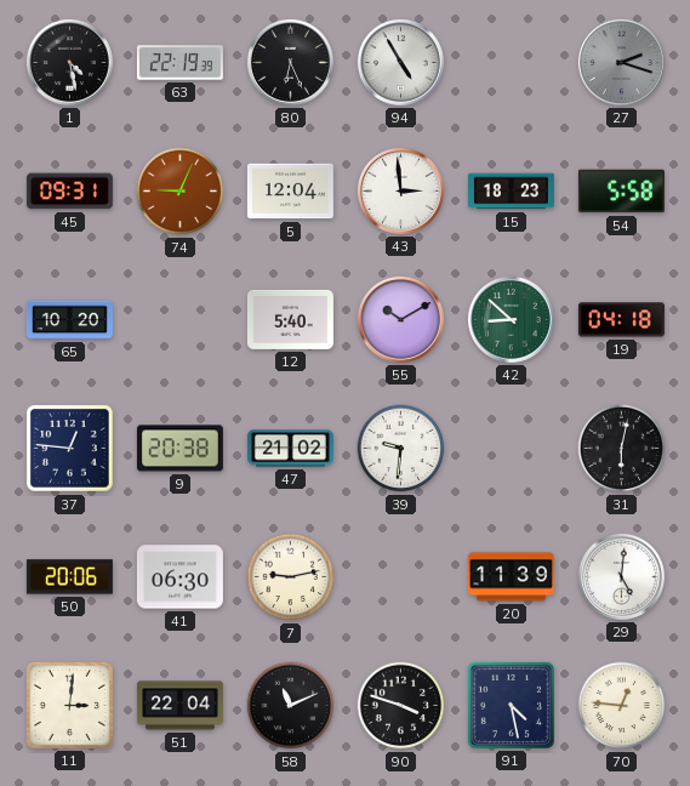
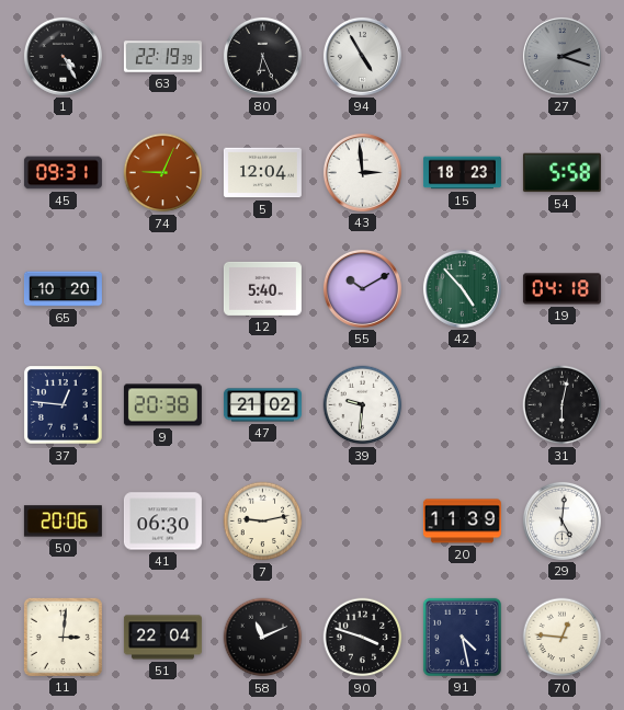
1: 4:28 -> 4:25 (63, 56)
42: 8:52 -> 4:53 (462, 288)
